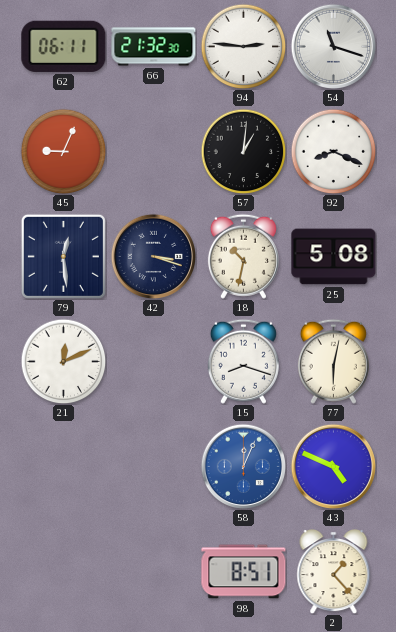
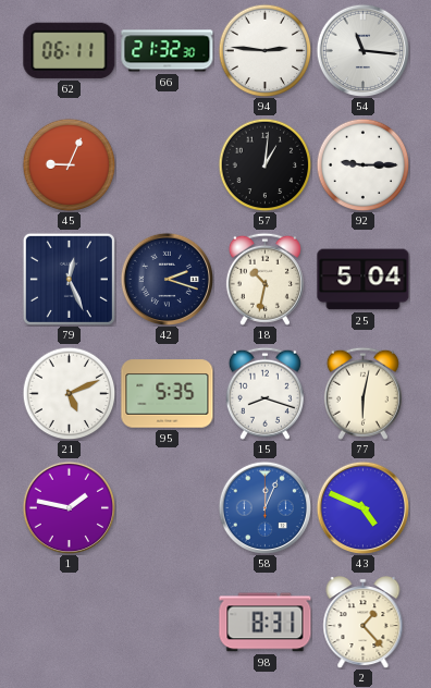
54: 11:18 -> 11:16 (362, 50)
92: 8:19 -> 9:15 (362, 164)
79: 12:29 -> 12:26 (69, 279)
42: 3:18 -> 2:18 (167, 279)
25: 5:08 -> 5:04 (364, 280)
21: 12:11 -> 5:11 (69, 393)
95: none -> 5:35 (168, 394)
1: none -> 1:47 (69, 507)
98: 8:51 -> 8:31 (266, 623)
